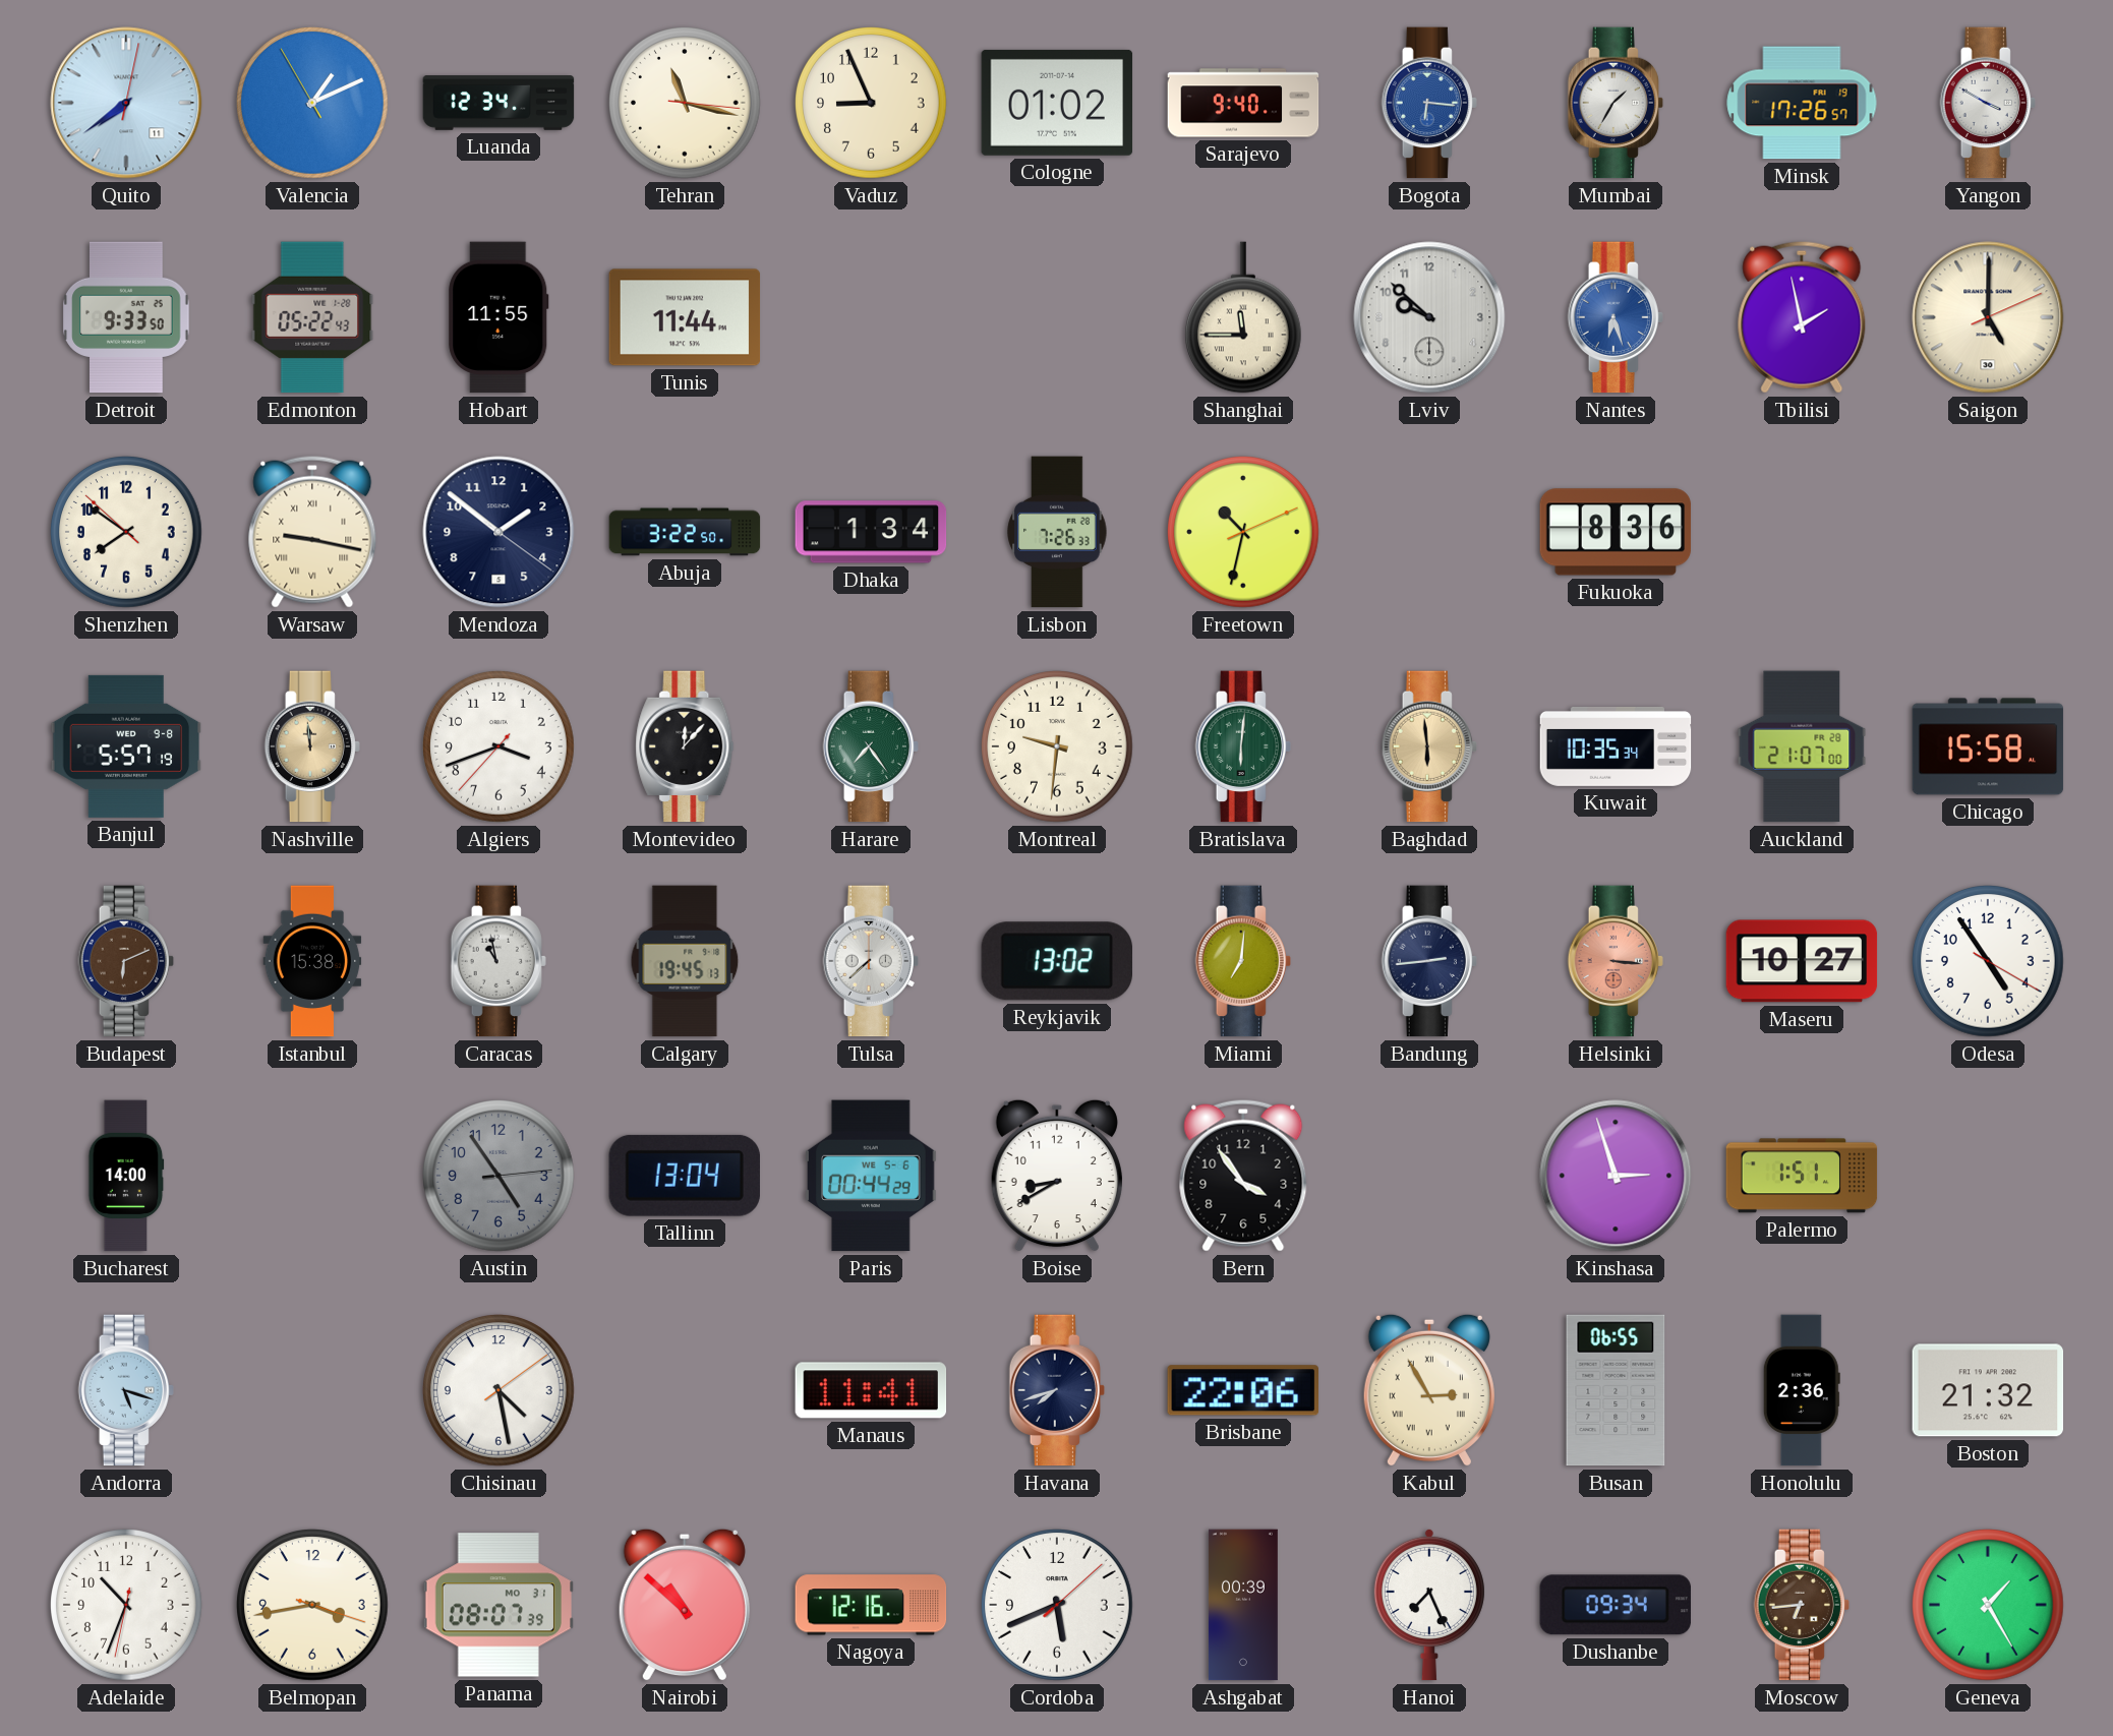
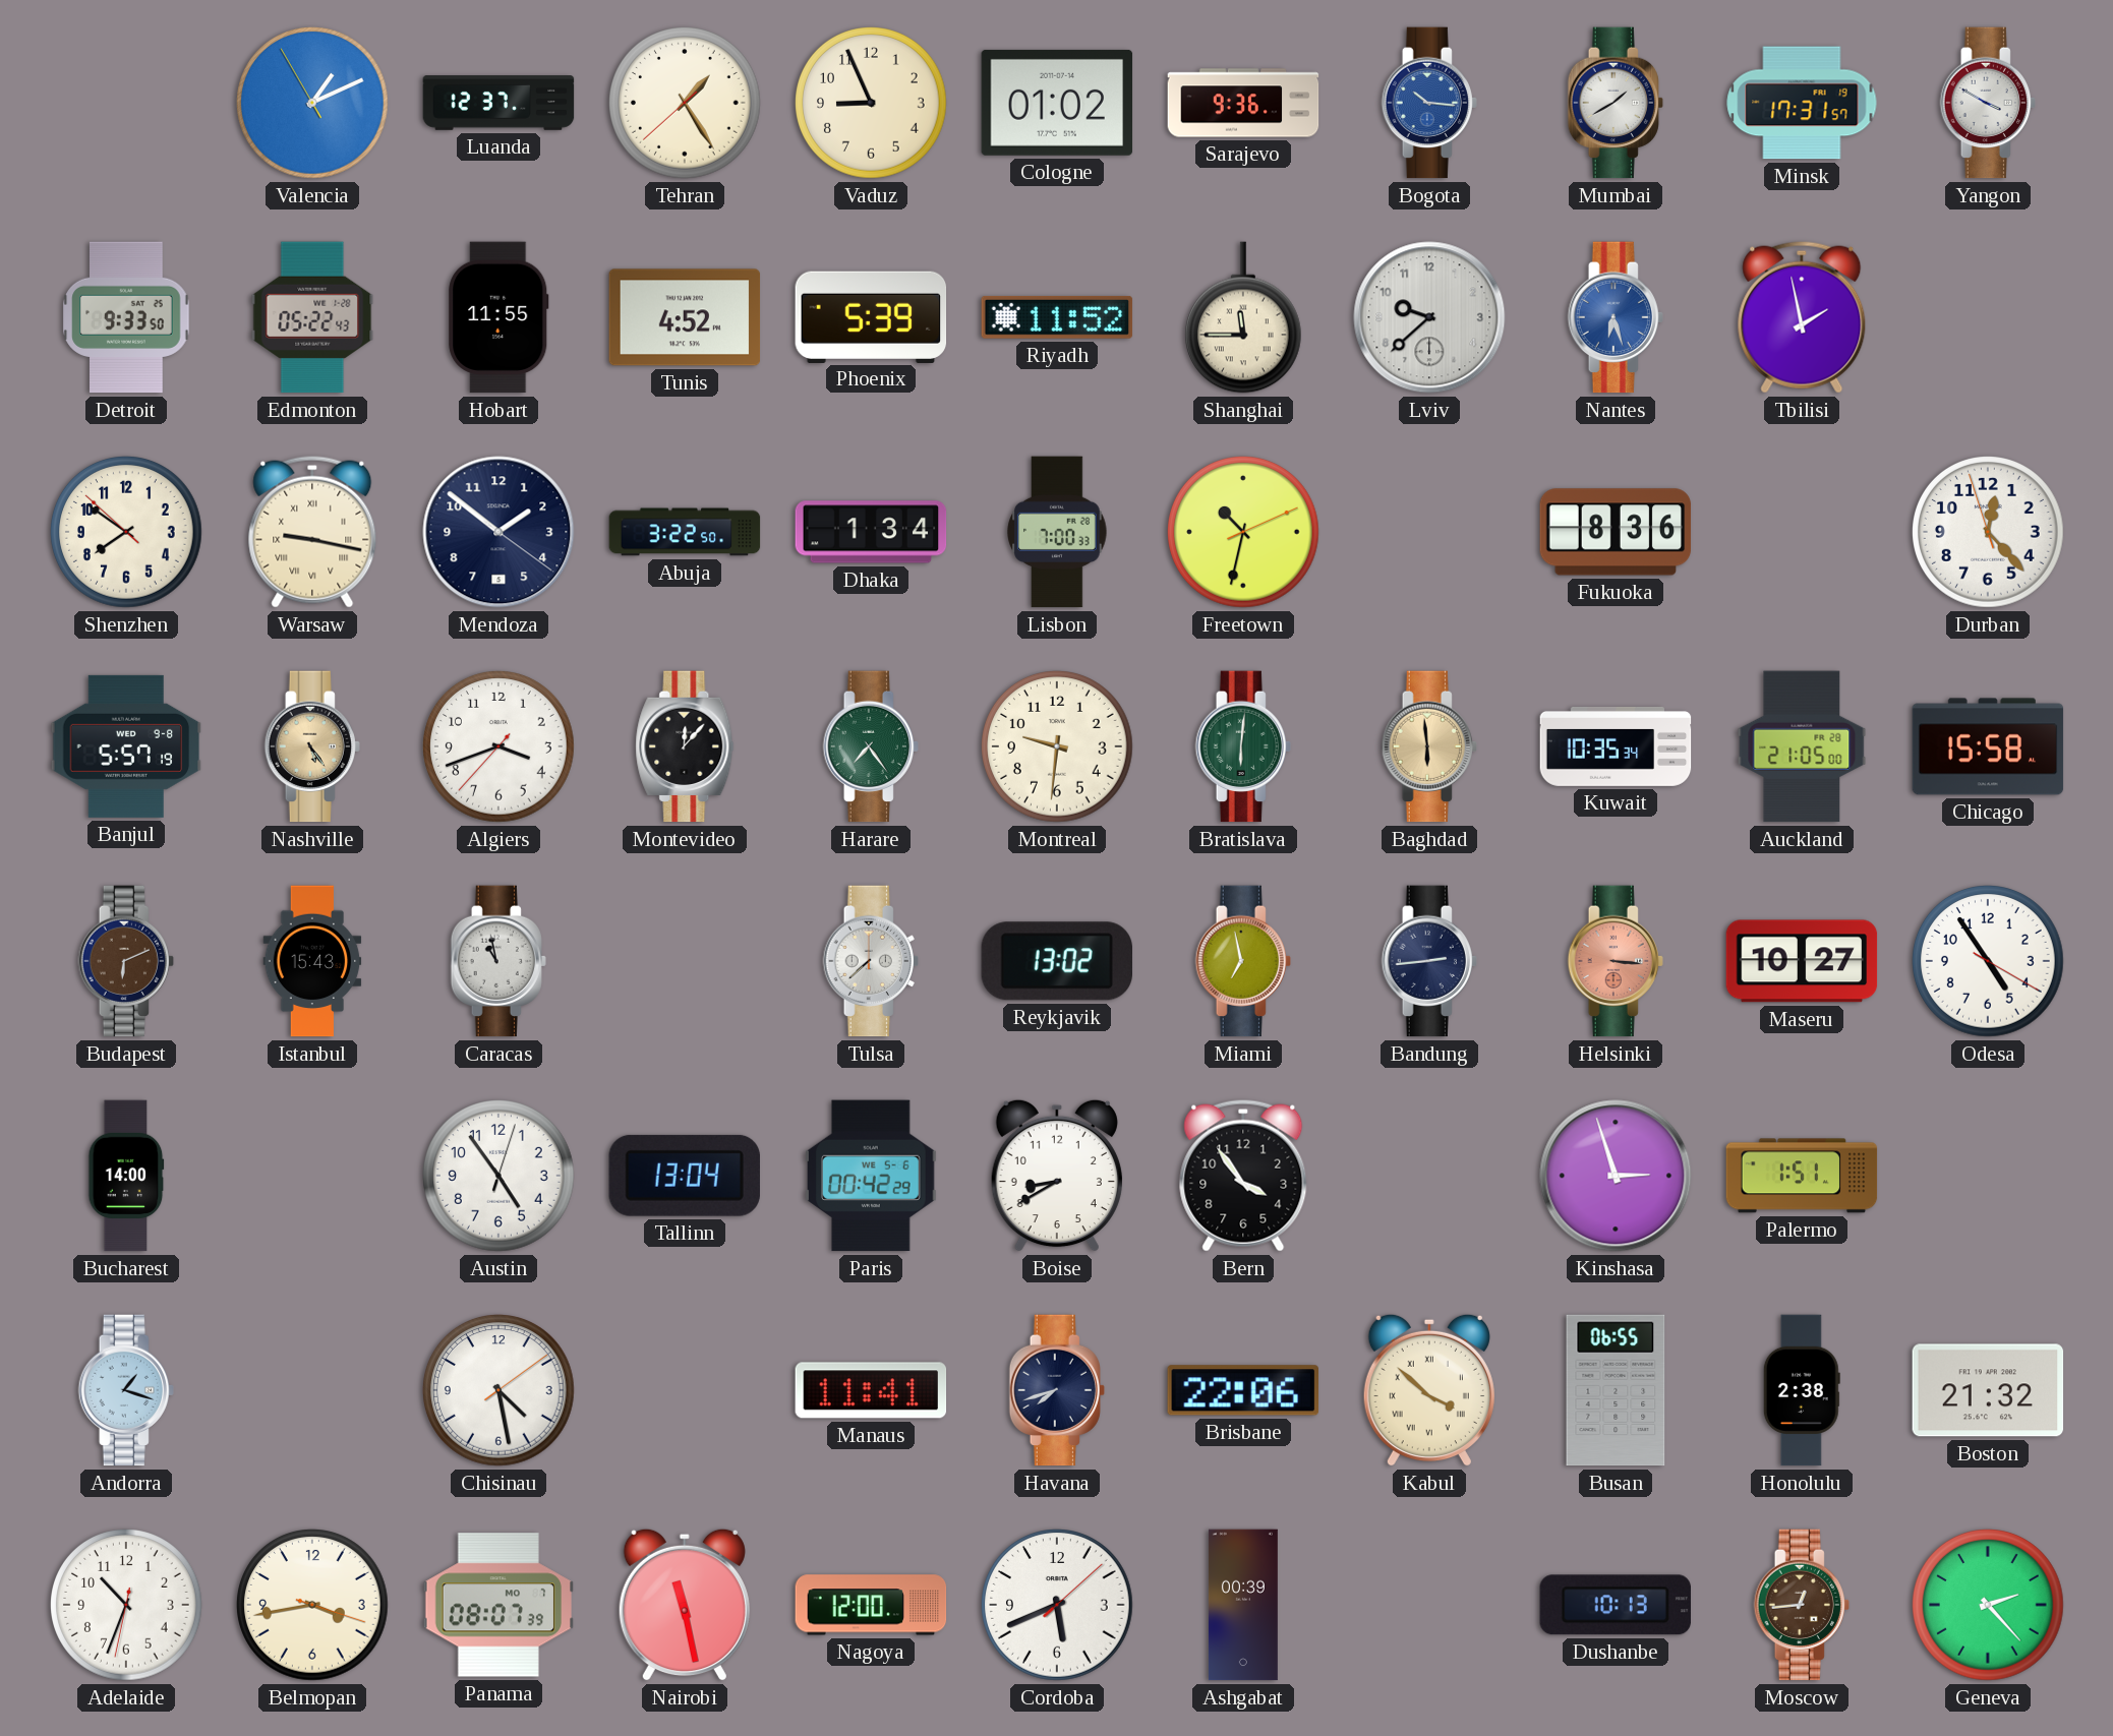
Quito: 7:39 -> none (126, 103)
Luanda: 12:34 -> 12:37 (498, 103)
Tehran: 11:17 -> 1:24 (686, 104)
Sarajevo: 9:40 -> 9:36 (1243, 103)
Bogota: 6:16 -> 10:16 (1429, 103)
Mumbai: 1:35 -> 1:40 (1616, 103)
Minsk: 17:26 -> 17:31 (1802, 103)
Tunis: 11:44 -> 4:52 (685, 317)
Phoenix: none -> 5:39 (871, 316)
Riyadh: none -> 11:52 (1057, 317)
Lviv: 9:52 -> 9:38 (1429, 317)
Saigon: 5:00 -> none (1988, 317)
Lisbon: 7:26 -> 7:00 (1057, 532)
Durban: none -> 12:22 (1989, 533)
Nashville: 11:59 -> 5:24 (312, 746)
Auckland: 21:07 -> 21:05 (1802, 746)
Istanbul: 15:38 -> 15:43 (312, 961)
Calgary: 19:45 -> none (685, 961)
Miami: 7:01 -> 6:58 (1243, 961)
Austin: 4:54:14 -> 4:54:03 (500, 1177)
Austin dial: grey -> white (500, 1177)
Paris: 00:44 -> 00:42 (872, 1176)
Andorra: 5:18 -> 1:18 (126, 1390)
Kabul: 2:55 -> 3:52 (1429, 1390)
Honolulu: 2:36 -> 2:38 (1802, 1390)
Panama date: MO 31 -> MO 7 (498, 1605)
Nairobi: 10:52 -> 11:28 (685, 1605)
Nagoya: 12:16 -> 12:00 (871, 1605)
Hanoi: 7:26 -> none (1429, 1605)
Dushanbe: 09:34 -> 10:13 (1615, 1605)
Moscow: 6:44 -> 12:44 (1802, 1605)
Geneva: 1:25 -> 2:23 (1989, 1606)
